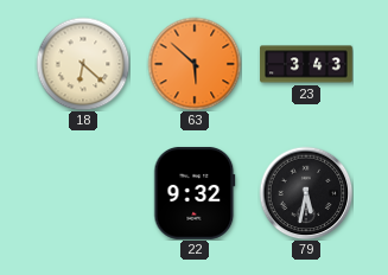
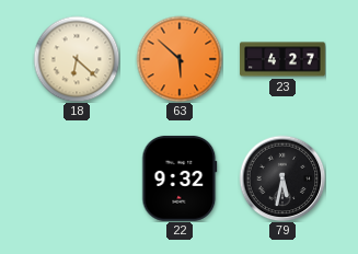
23: 3:43 -> 4:27 (282, 59)
